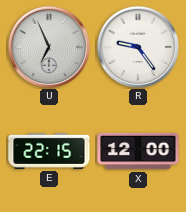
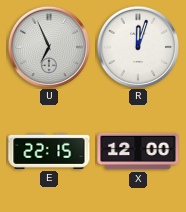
R: 9:24 -> 12:03 (137, 46)
